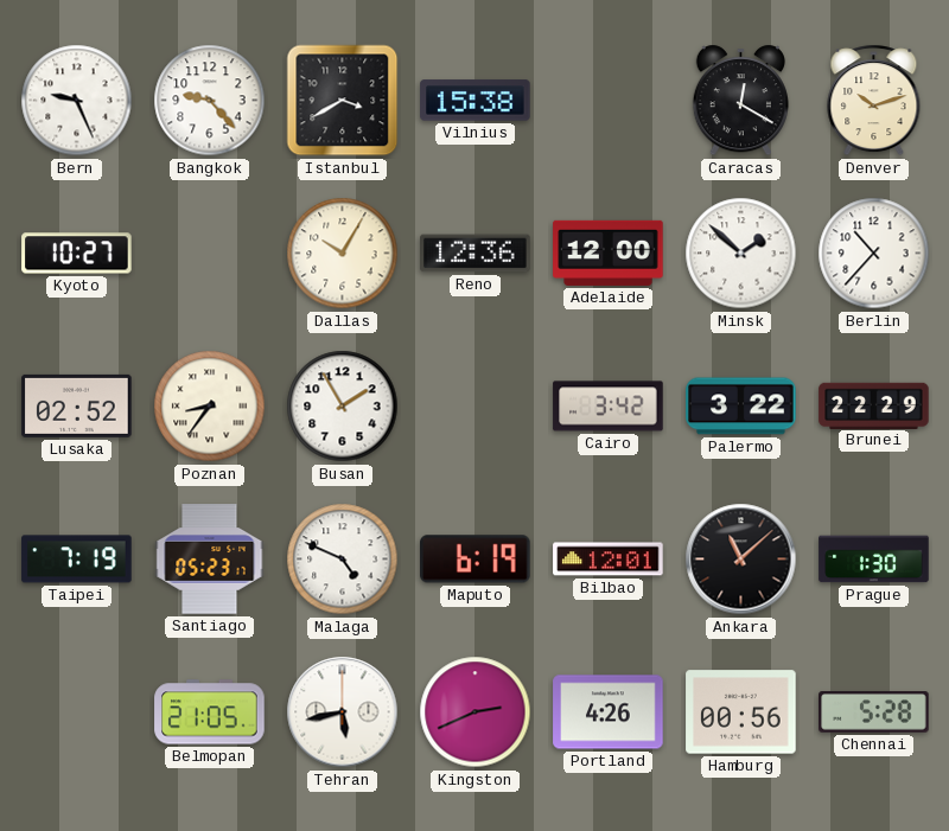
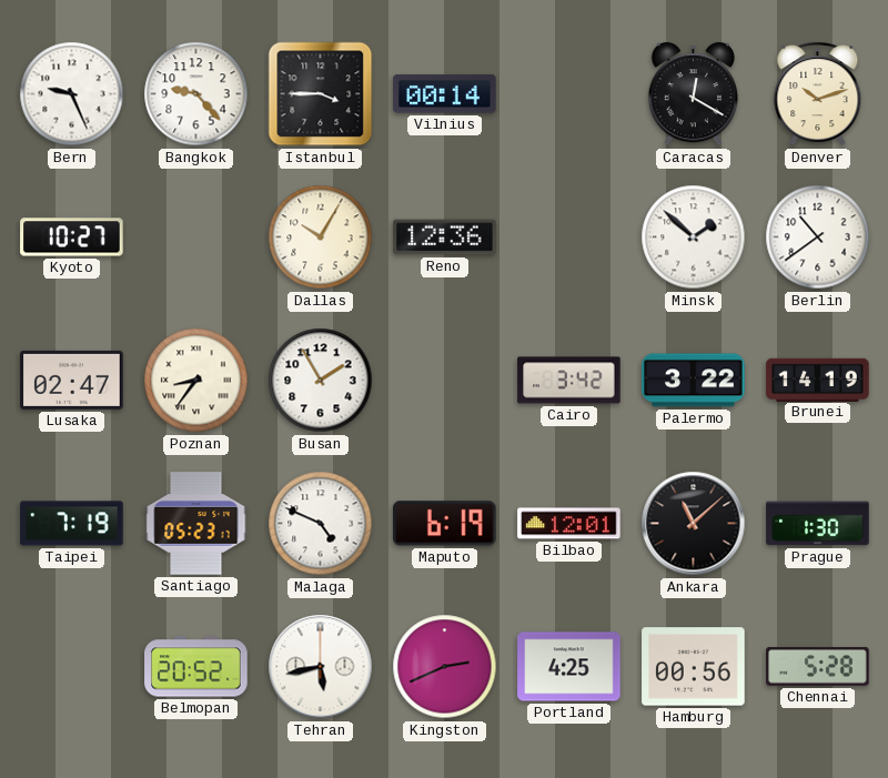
Istanbul: 3:40 -> 3:45 (321, 94)
Vilnius: 15:38 -> 00:14 (445, 94)
Adelaide: 12:00 -> none (609, 253)
Berlin: 10:37 -> 10:39 (818, 238)
Lusaka: 02:52 -> 02:47 (72, 380)
Brunei: 22:29 -> 14:19 (818, 380)
Belmopan: 21:05 -> 20:52 (196, 667)
Portland: 4:26 -> 4:25 (569, 667)
